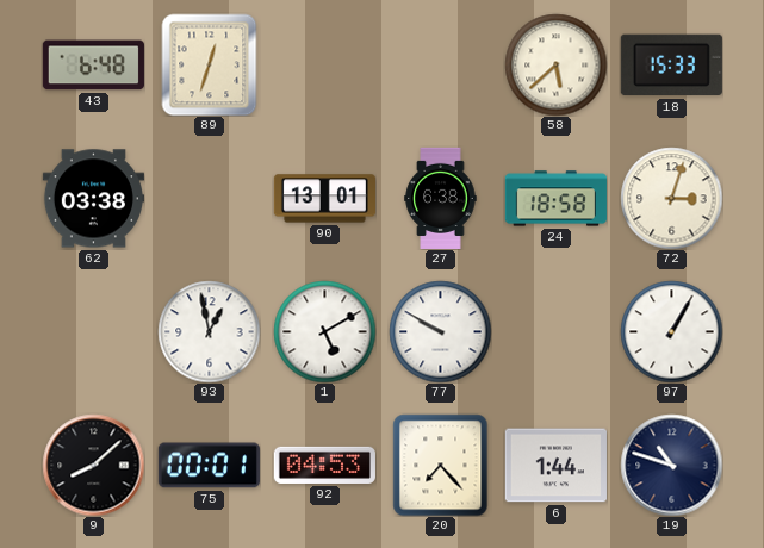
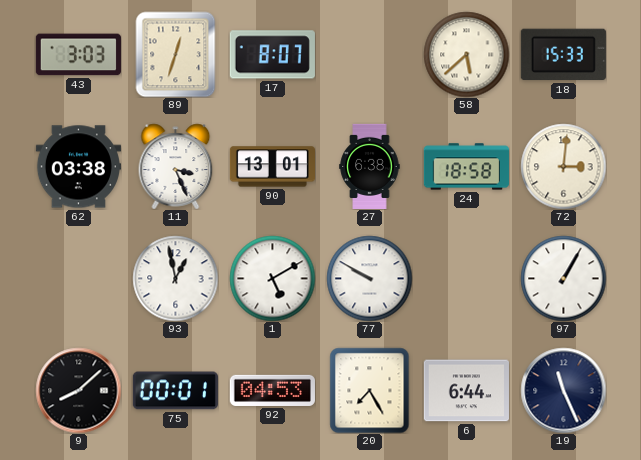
43: 6:48 -> 3:03 (78, 55)
17: none -> 8:07 (272, 55)
11: none -> 3:26 (176, 166)
72: 3:03 -> 3:01 (563, 166)
20: 7:23 -> 7:25 (370, 390)
6: 1:44 -> 6:44 (466, 391)
19: 10:48 -> 11:26 (563, 390)
